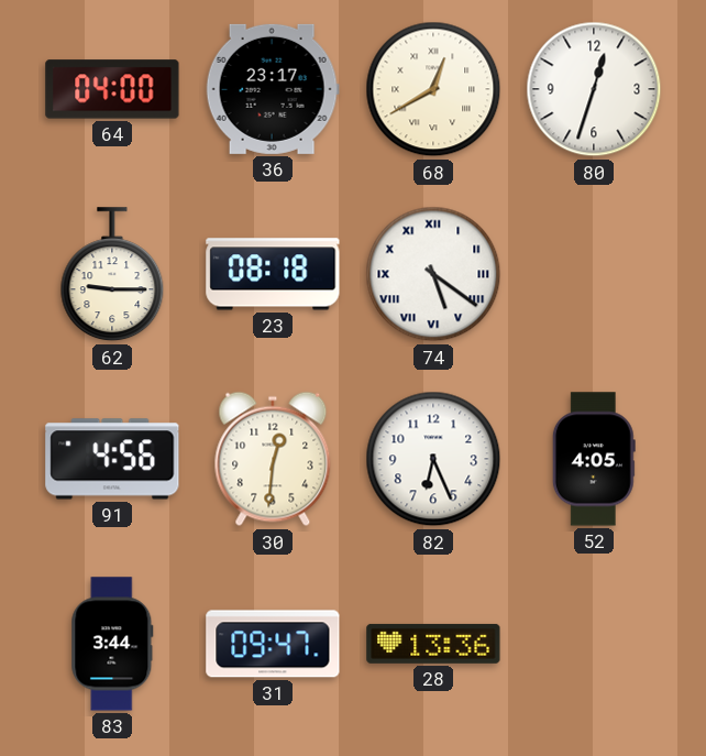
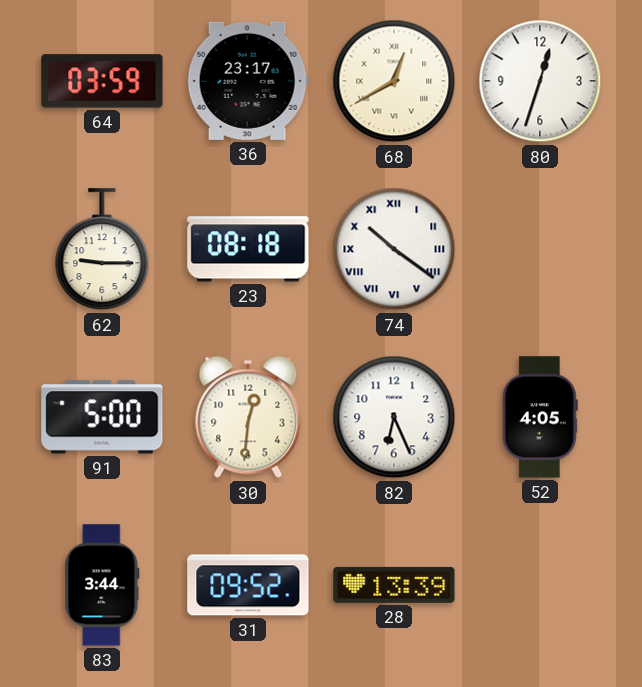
64: 04:00 -> 03:59 (102, 81)
74: 5:21 -> 10:21 (394, 249)
91: 4:56 -> 5:00 (102, 417)
31: 09:47 -> 09:52 (248, 585)
28: 13:36 -> 13:39 (394, 585)
